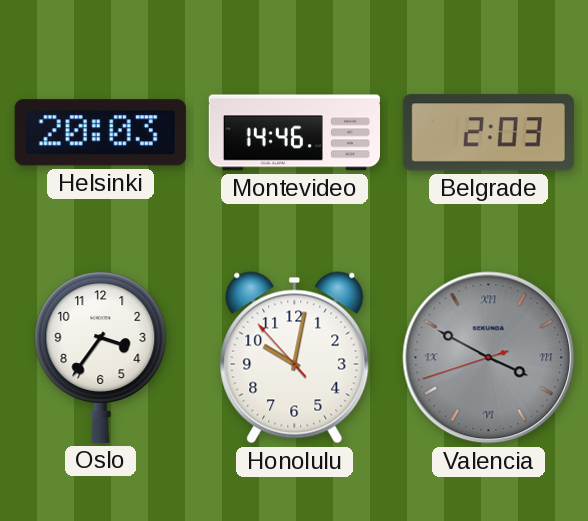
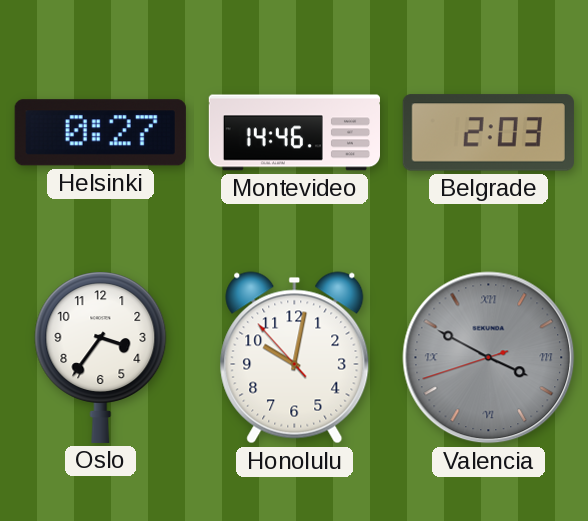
Helsinki: 20:03 -> 0:27 (100, 133)
